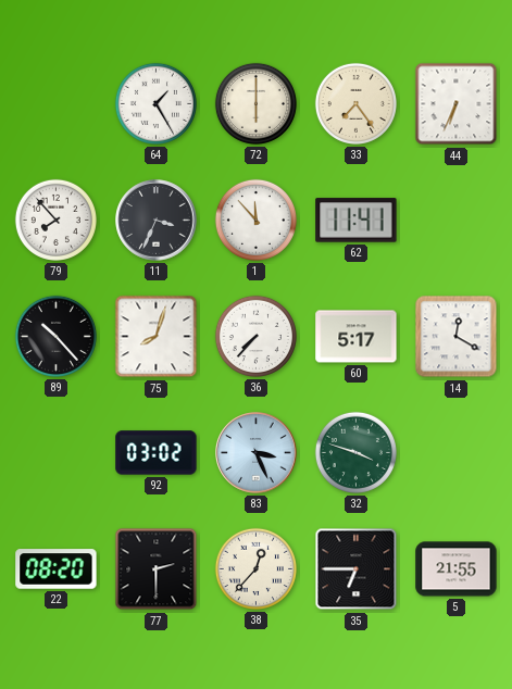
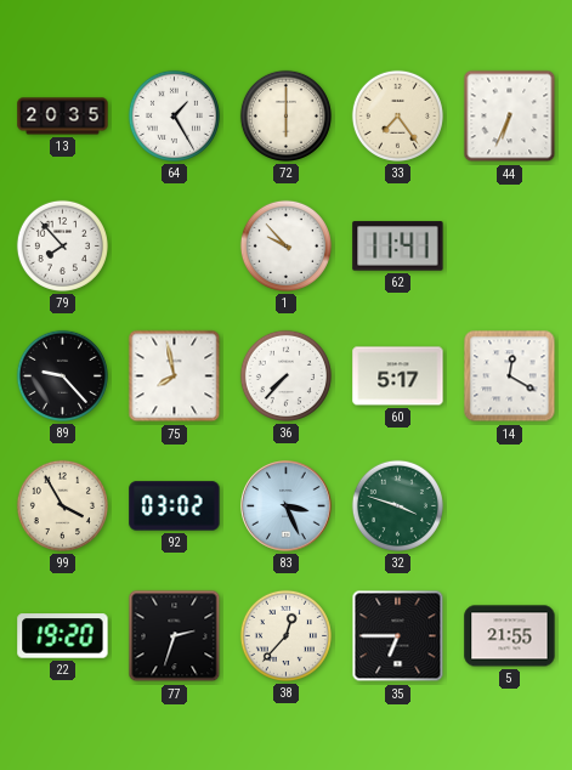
13: none -> 20:35 (63, 117)
11: 3:34 -> none (157, 221)
1: 11:53 -> 9:53 (285, 245)
89: 10:23 -> 9:23 (62, 375)
75: 8:03 -> 7:58 (175, 376)
99: none -> 3:55 (62, 505)
22: 08:20 -> 19:20 (63, 636)
77: 2:30 -> 2:33 (175, 636)
